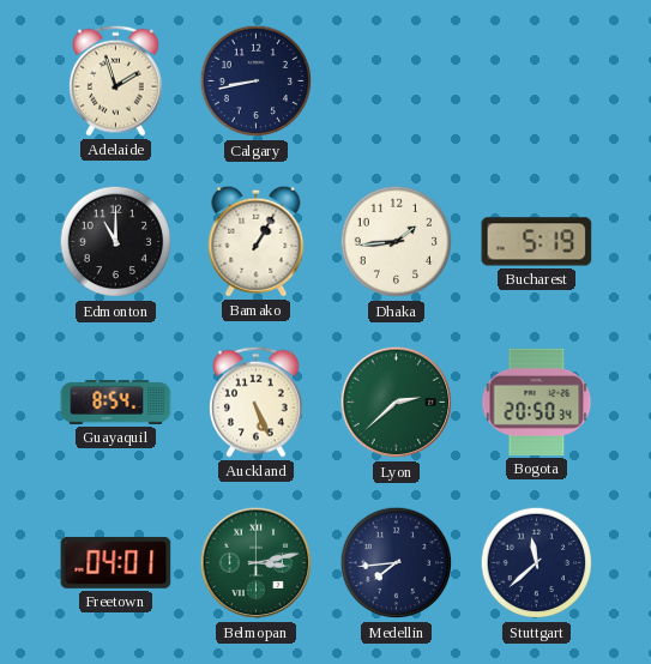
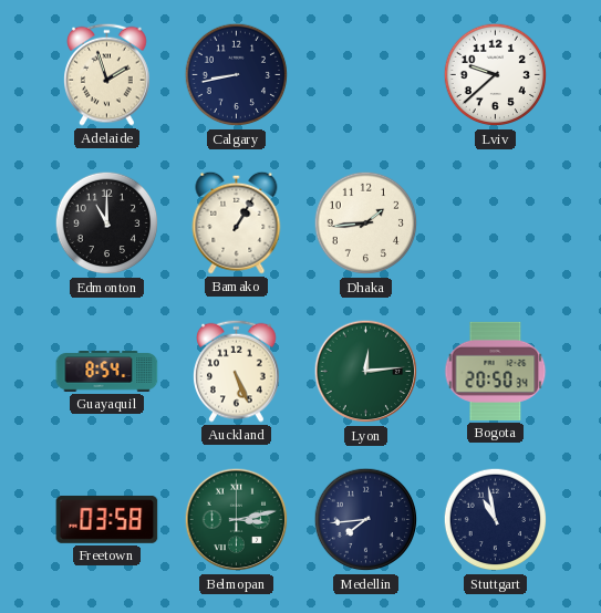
Lviv: none -> 9:38 (496, 75)
Bucharest: 5:19 -> none (537, 242)
Lyon: 2:38 -> 12:14 (366, 372)
Freetown: 04:01 -> 03:58 (107, 519)
Stuttgart: 11:38 -> 10:58 (496, 520)
